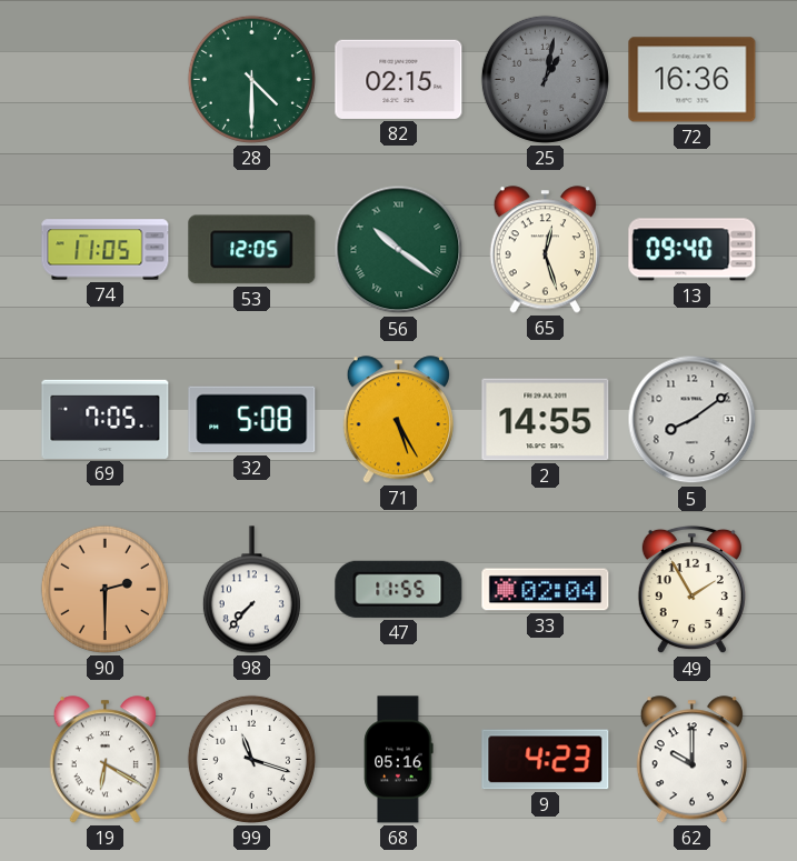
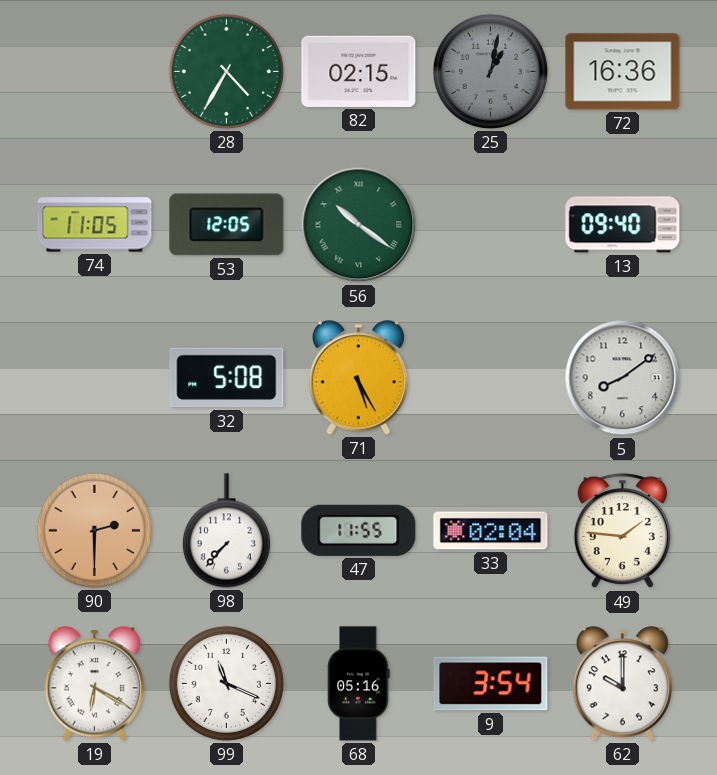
28: 4:30 -> 4:35 (226, 71)
65: 12:27 -> none (545, 250)
69: 7:05 -> none (106, 419)
2: 14:55 -> none (546, 420)
49: 1:55 -> 1:46 (622, 531)
99: 11:18 -> 11:19 (226, 683)
9: 4:23 -> 3:54 (491, 684)
